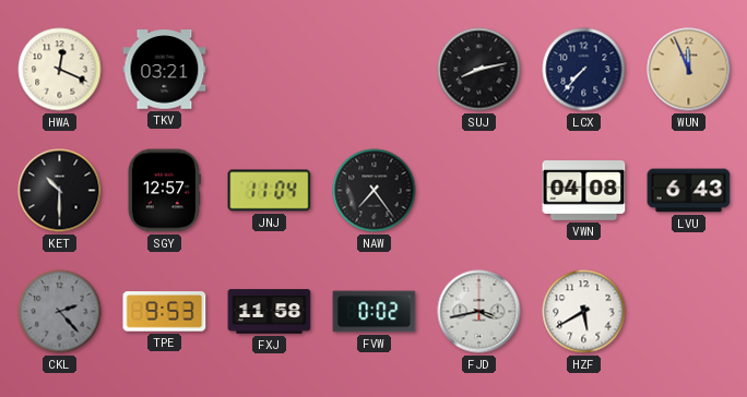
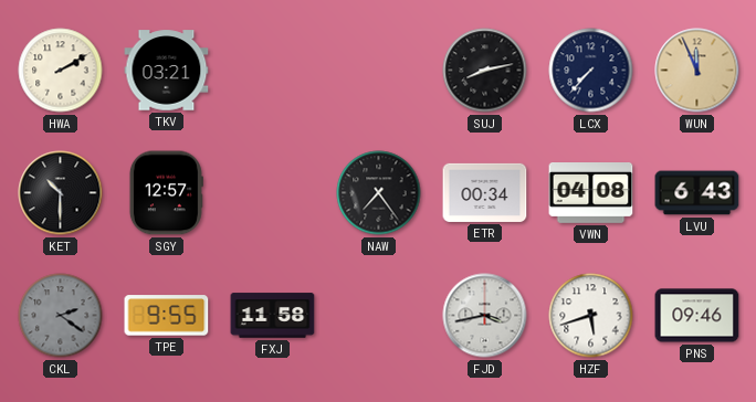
HWA: 12:19 -> 2:10 (61, 71)
JNJ: 11:04 -> none (270, 191)
ETR: none -> 00:34 (485, 192)
CKL: 2:23 -> 2:21 (61, 316)
TPE: 9:53 -> 9:55 (167, 316)
FVW: 0:02 -> none (375, 312)
HZF: 5:40 -> 5:42 (591, 316)
PNS: none -> 09:46 (697, 316)
